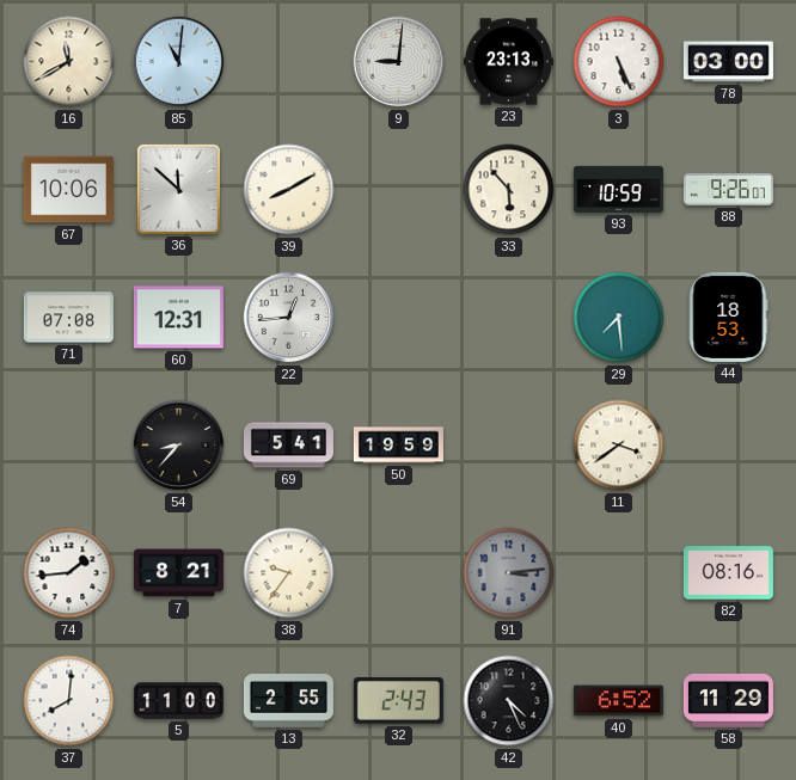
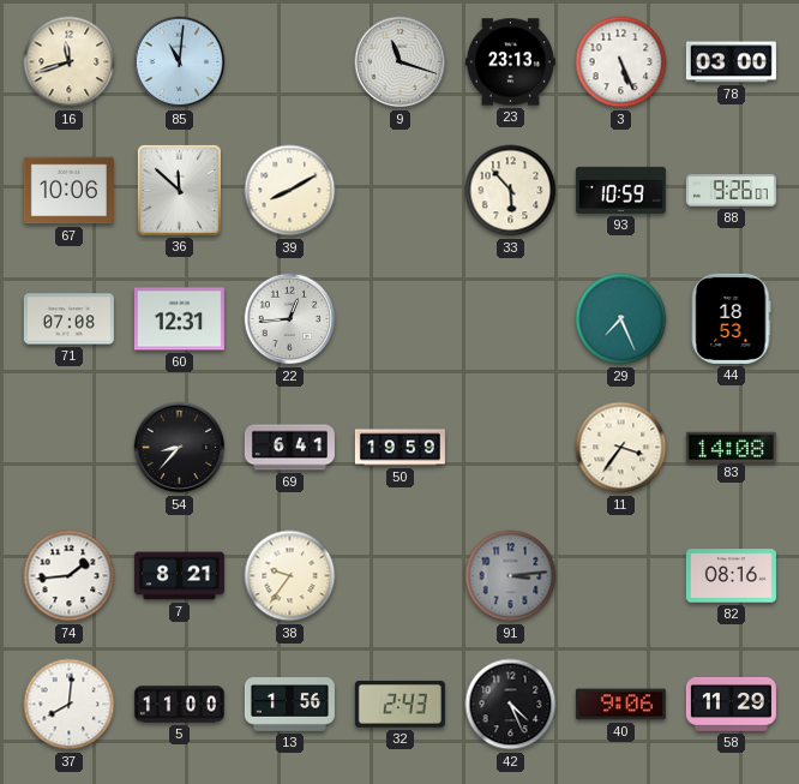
16: 11:40 -> 11:42 (70, 62)
9: 9:01 -> 11:18 (401, 62)
29: 7:29 -> 7:26 (621, 319)
69: 5:41 -> 6:41 (289, 448)
11: 3:39 -> 3:36 (621, 448)
83: none -> 14:08 (731, 447)
13: 2:55 -> 1:56 (289, 705)
40: 6:52 -> 9:06 (620, 705)
